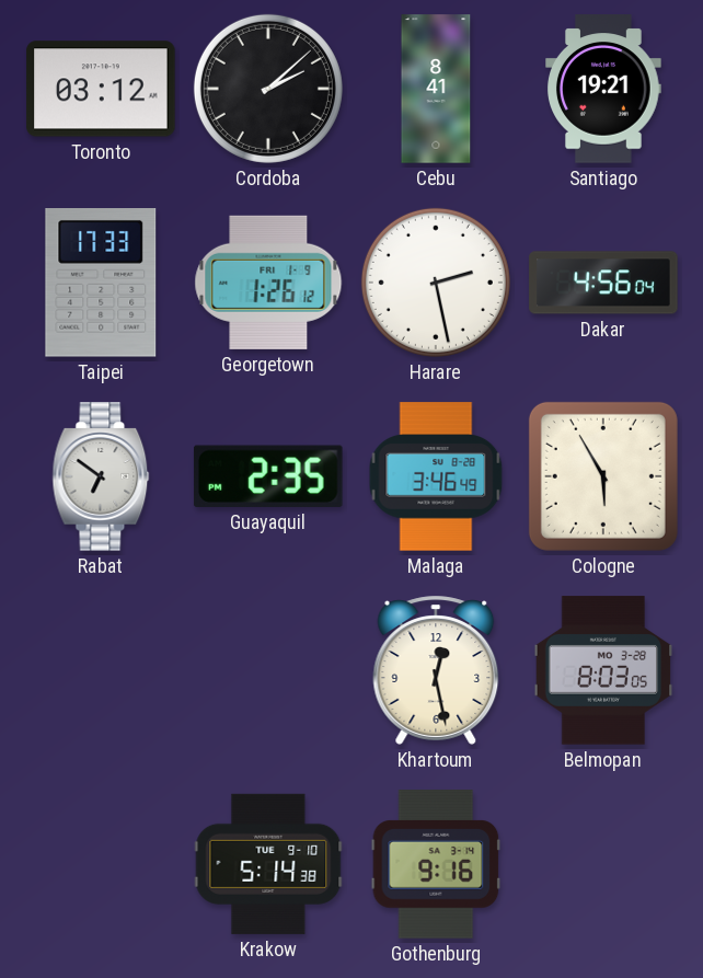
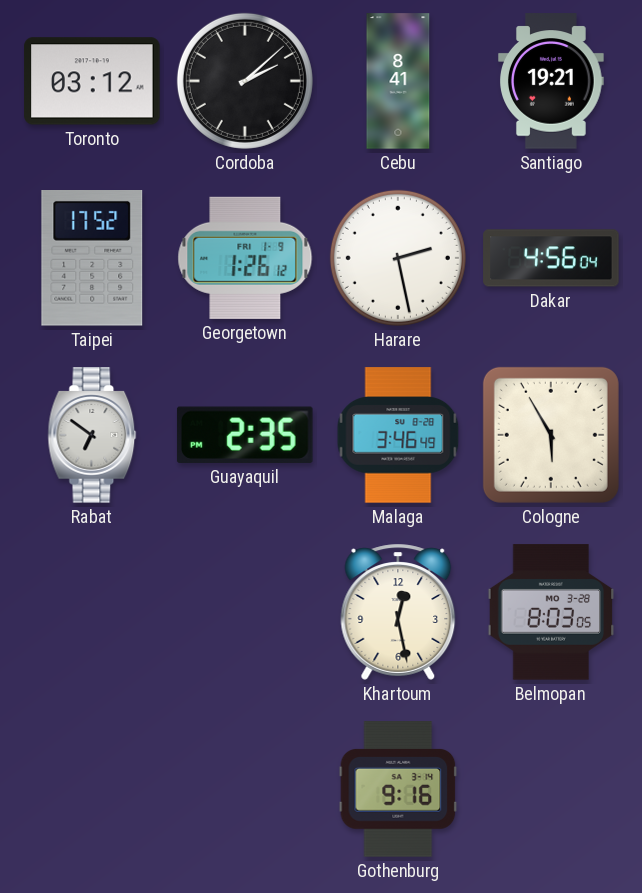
Taipei: 17:33 -> 17:52 (92, 259)
Krakow: 5:14 -> none (268, 864)
